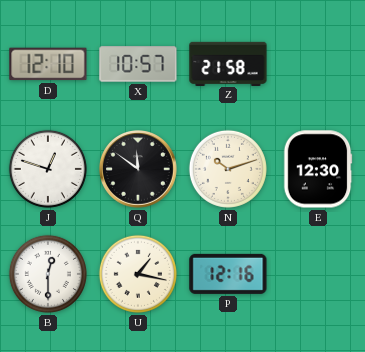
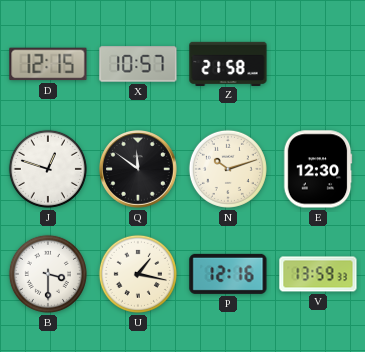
D: 12:10 -> 12:15 (48, 64)
B: 12:30 -> 3:30 (48, 274)
V: none -> 13:59 (318, 274)
